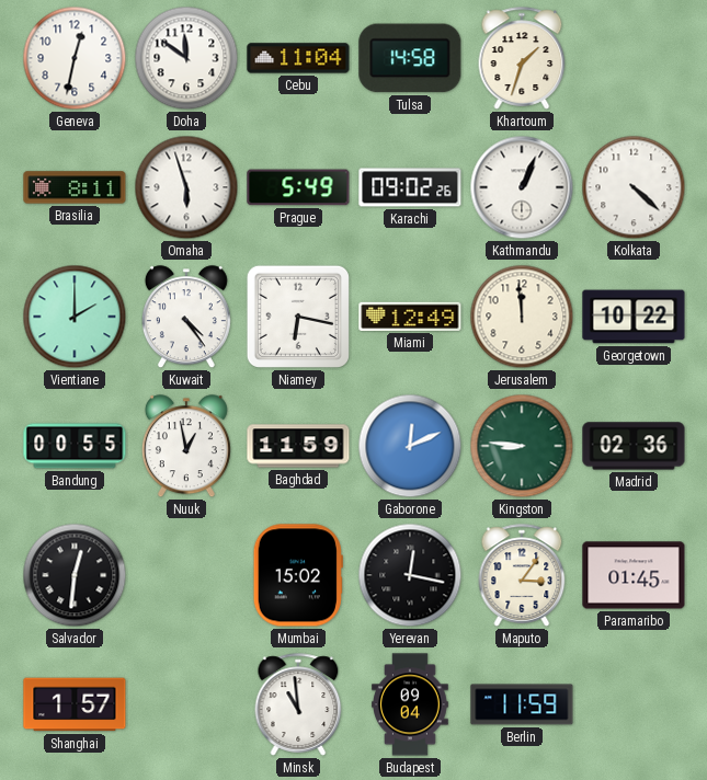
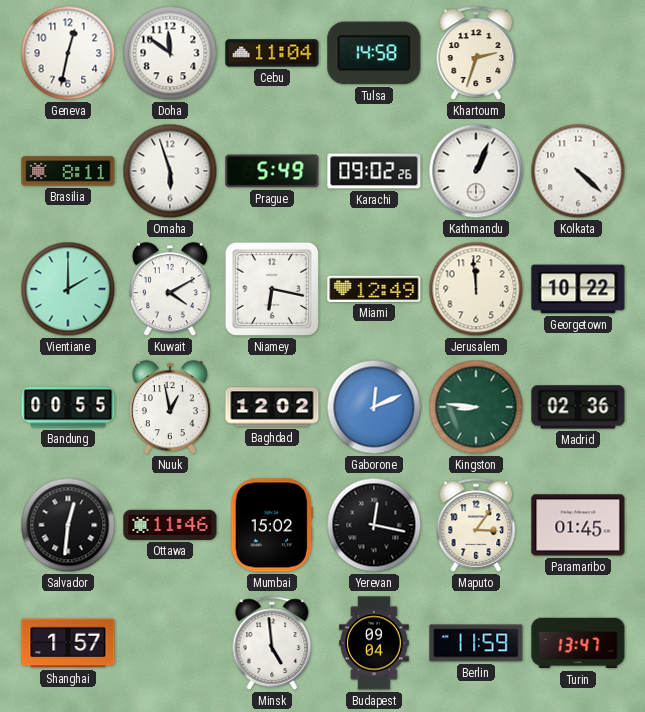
Khartoum: 1:33 -> 2:33 (476, 53)
Kuwait: 4:24 -> 4:10 (170, 290)
Baghdad: 11:59 -> 12:02 (272, 407)
Ottawa: none -> 11:46 (170, 525)
Minsk: 10:59 -> 4:59 (272, 643)
Turin: none -> 13:47 (578, 643)
